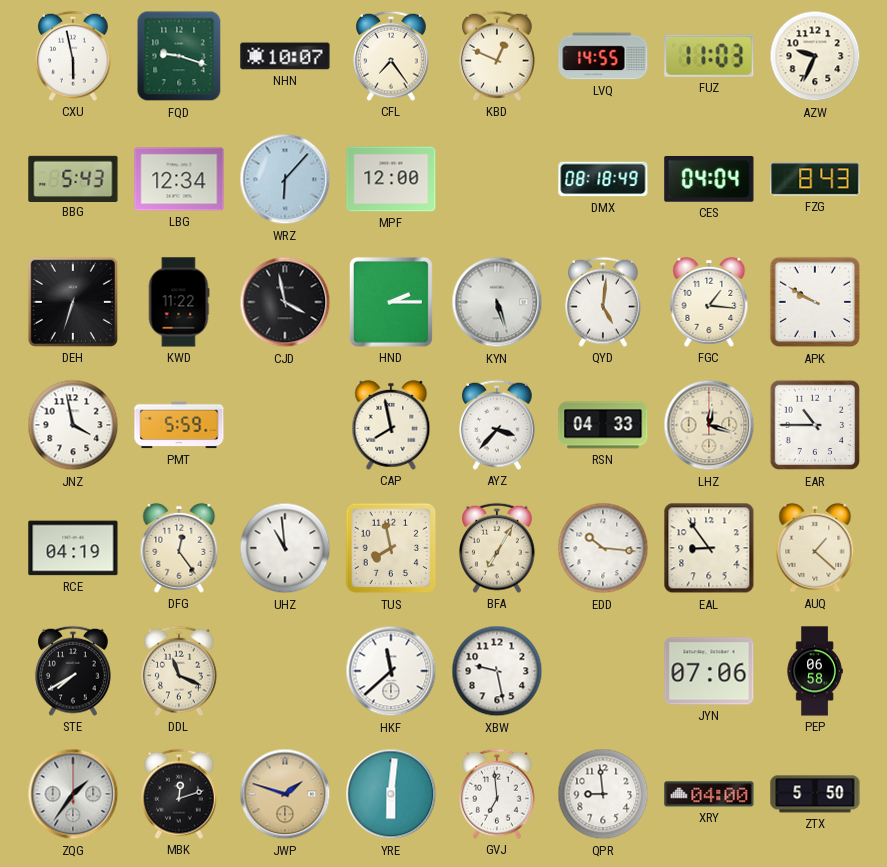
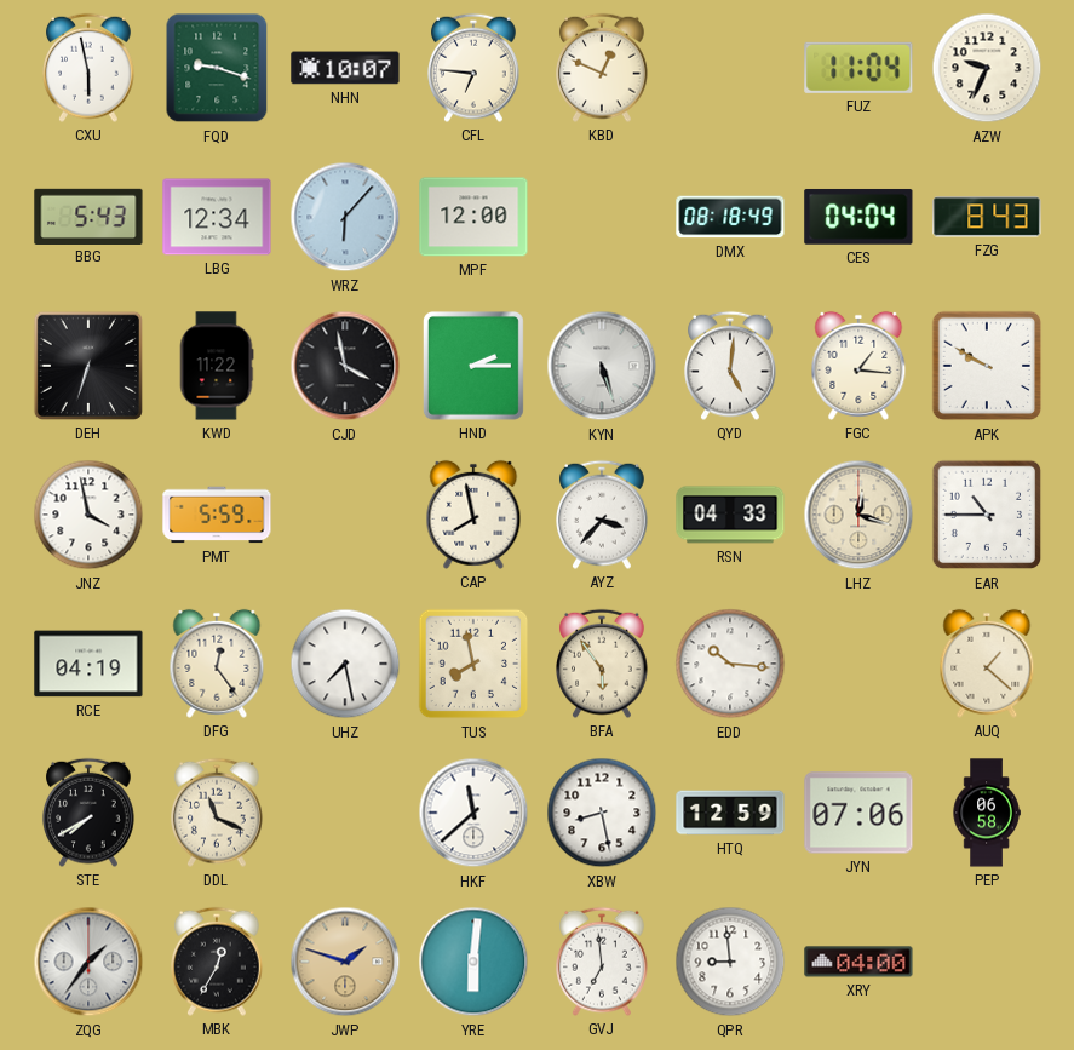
CFL: 7:24 -> 6:46 (475, 68)
LVQ: 14:55 -> none (603, 56)
FUZ: 11:03 -> 11:04 (858, 68)
UHZ: 10:59 -> 7:28 (345, 664)
BFA: 7:05 -> 5:54 (603, 664)
EAL: 8:54 -> none (709, 548)
XBW: 9:28 -> 8:28 (602, 813)
HTQ: none -> 12:59 (730, 813)
MBK: 12:12 -> 12:35 (218, 962)
ZTX: 5:50 -> none (815, 794)
